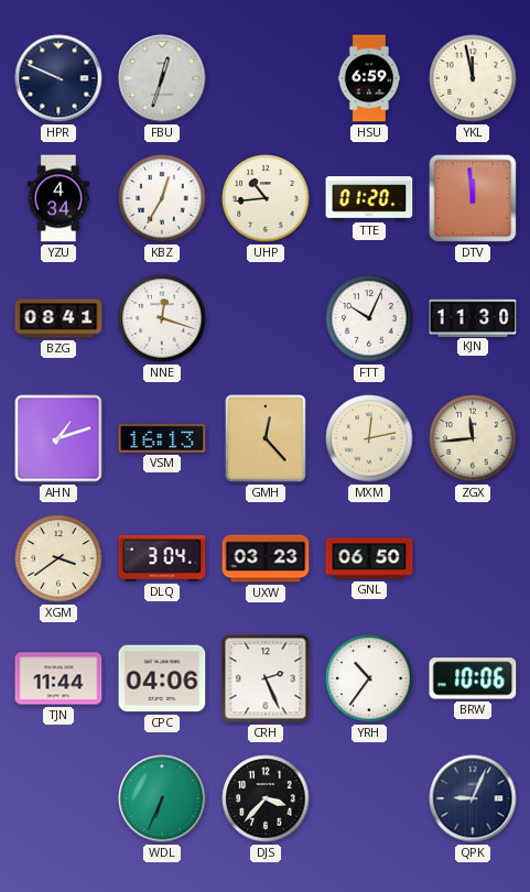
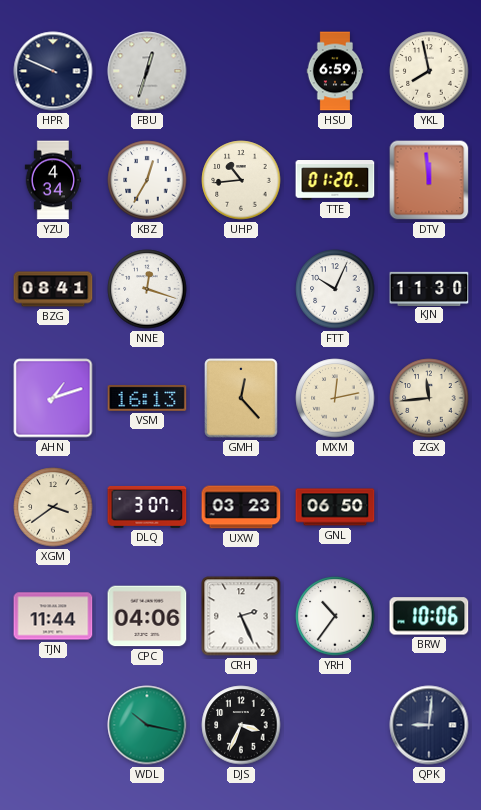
YKL: 11:58 -> 7:58 (429, 71)
DLQ: 3:04 -> 3:07 (147, 507)
WDL: 6:34 -> 10:17 (147, 725)
DJS: 3:37 -> 3:34 (241, 725)
QPK: 9:04 -> 9:01 (429, 725)
